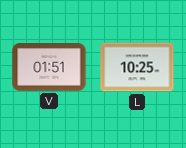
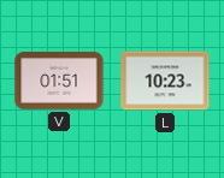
L: 10:25 -> 10:23 (165, 81)
